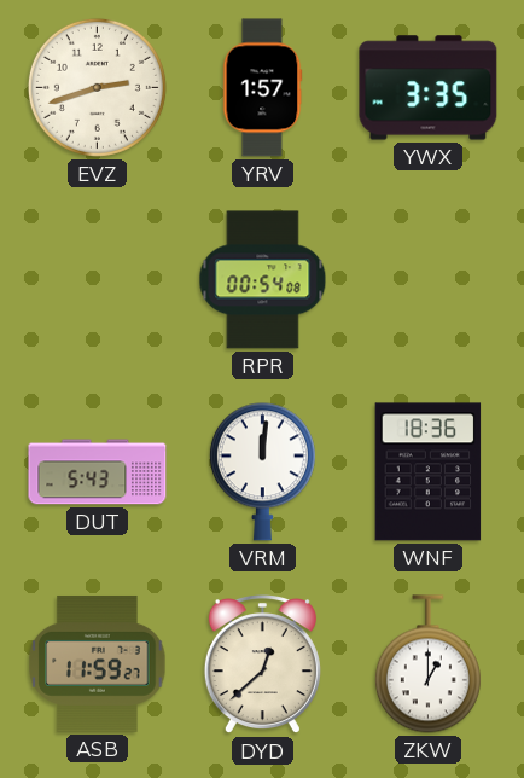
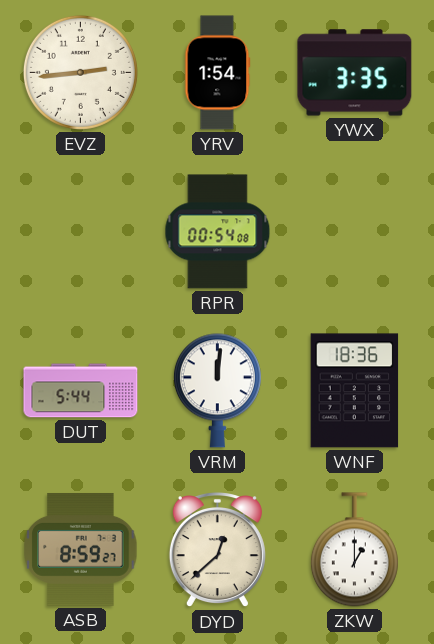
EVZ: 2:42 -> 2:44 (80, 72)
YRV: 1:57 -> 1:54 (217, 73)
DUT: 5:43 -> 5:44 (81, 391)
ASB: 11:59 -> 8:59 (81, 549)
